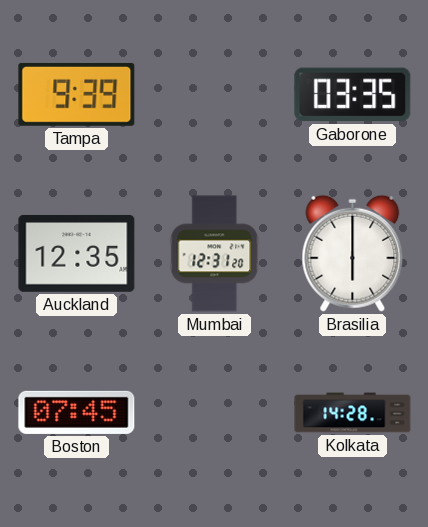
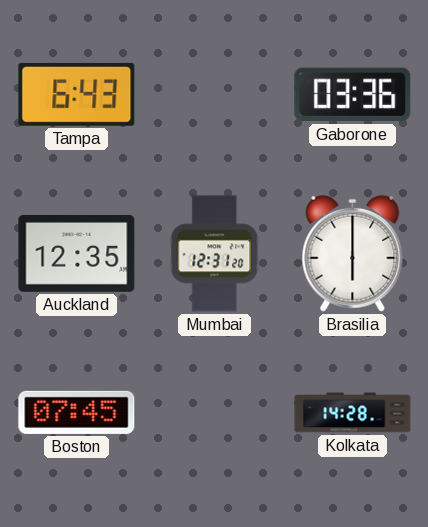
Tampa: 9:39 -> 6:43 (77, 94)
Gaborone: 03:35 -> 03:36 (353, 95)
